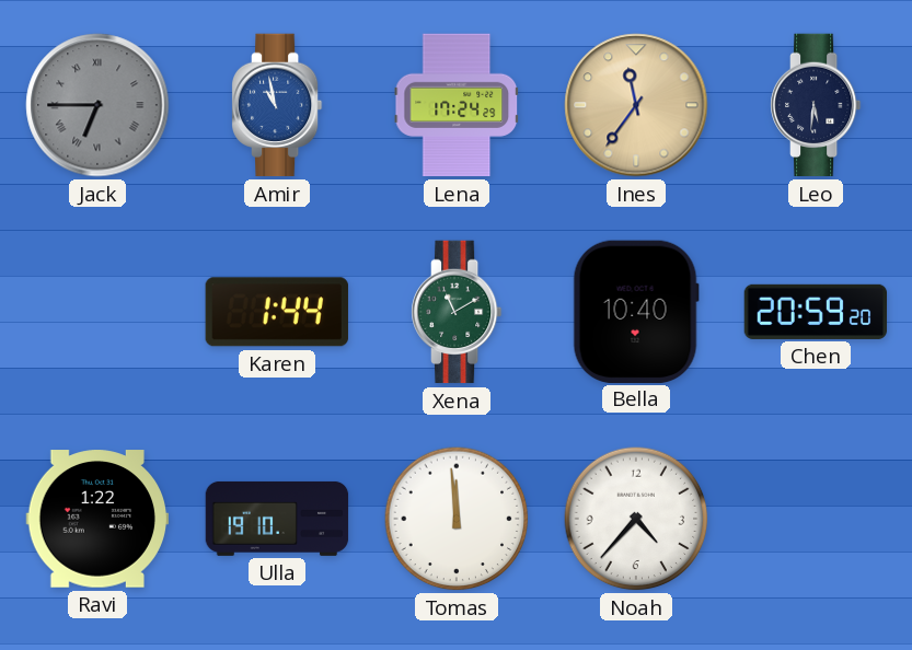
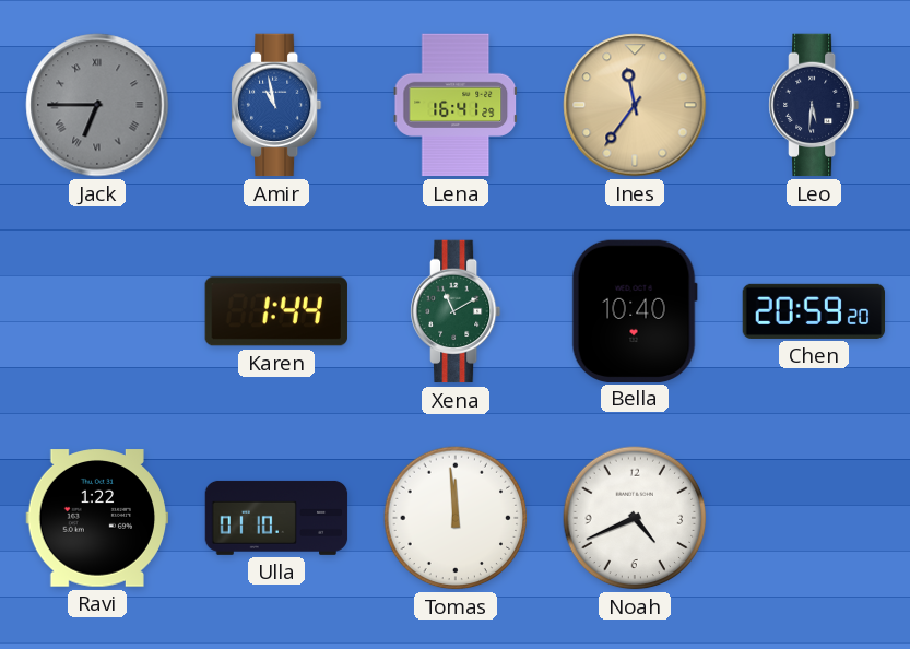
Lena: 17:24 -> 16:41 (456, 105)
Ulla: 19:10 -> 01:10 (276, 518)
Noah: 4:37 -> 4:41 (635, 518)
